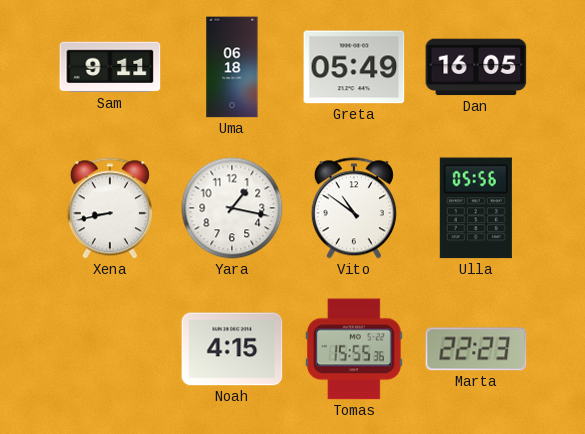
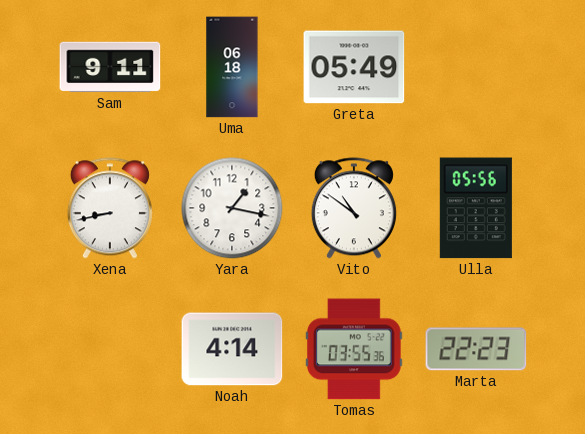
Dan: 16:05 -> none (476, 67)
Noah: 4:15 -> 4:14 (232, 349)
Tomas: 15:55 -> 03:55 (354, 349)
